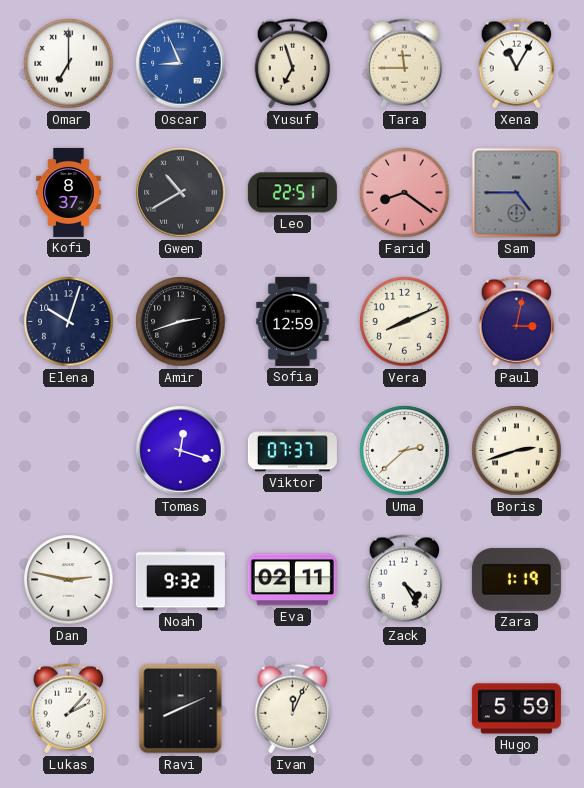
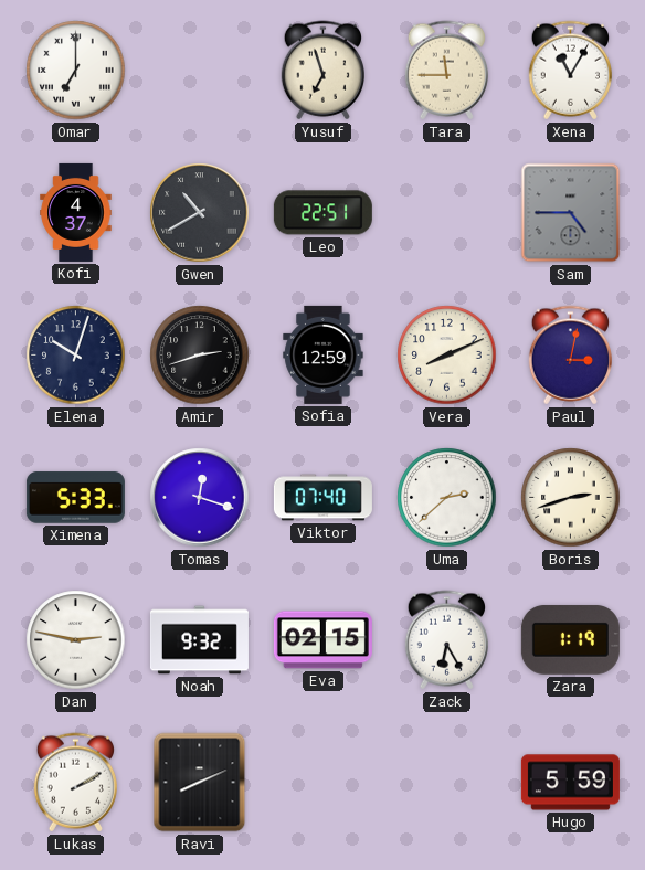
Oscar: 8:56 -> none (181, 64)
Kofi: 8:37 -> 4:37 (76, 212)
Farid: 8:21 -> none (405, 193)
Ximena: none -> 5:33 (75, 498)
Viktor: 07:37 -> 07:40 (322, 498)
Eva: 02:11 -> 02:15 (322, 640)
Zack: 4:25 -> 6:25 (446, 640)
Lukas: 2:07 -> 2:10 (75, 783)
Ivan: 12:04 -> none (292, 709)
